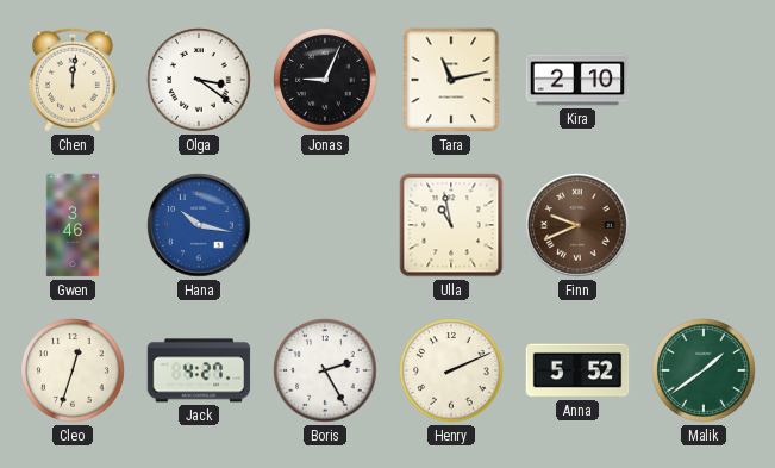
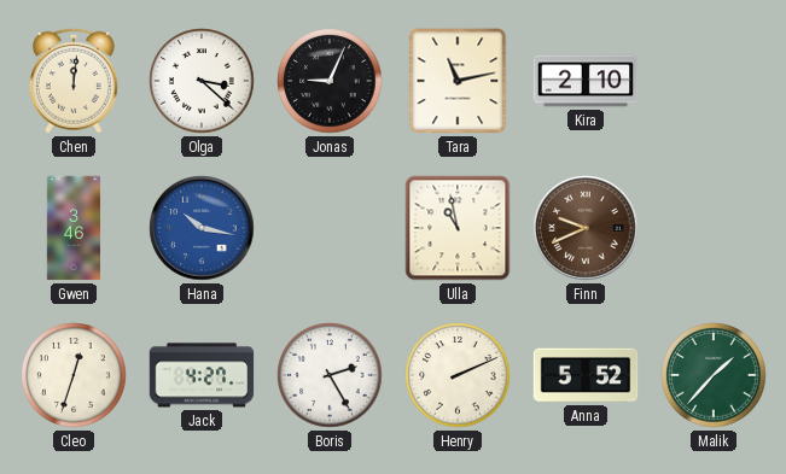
Olga: 3:21 -> 3:22 (202, 81)
Malik: 1:39 -> 1:37 (714, 375)
